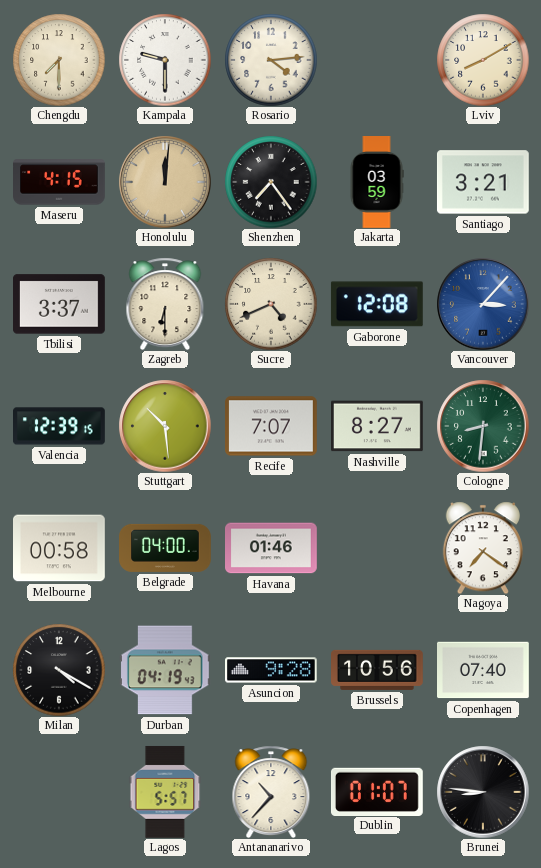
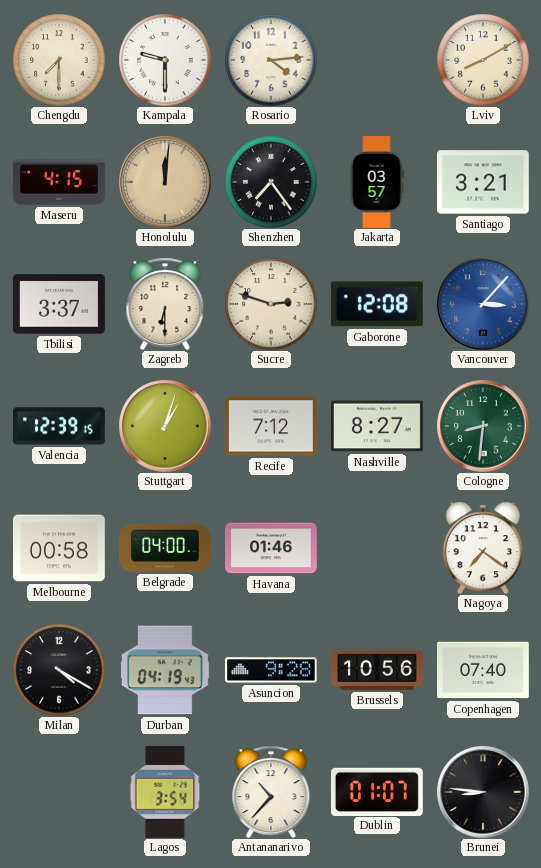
Jakarta: 03:59 -> 03:57 (377, 183)
Sucre: 4:41 -> 2:48 (271, 304)
Stuttgart: 10:29 -> 1:03 (165, 426)
Recife: 7:07 -> 7:12 (272, 426)
Lagos: 5:57 -> 3:54 (165, 792)
